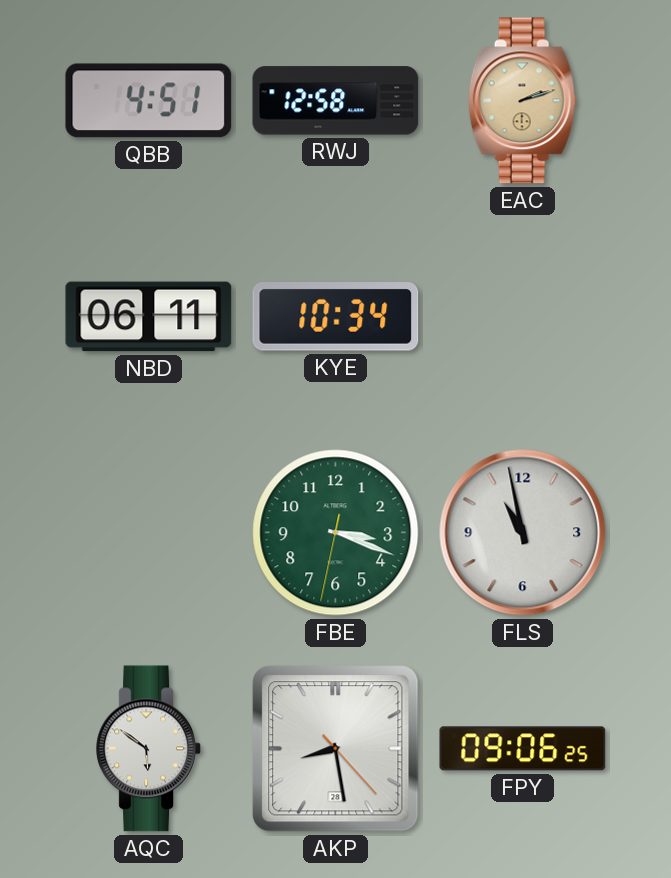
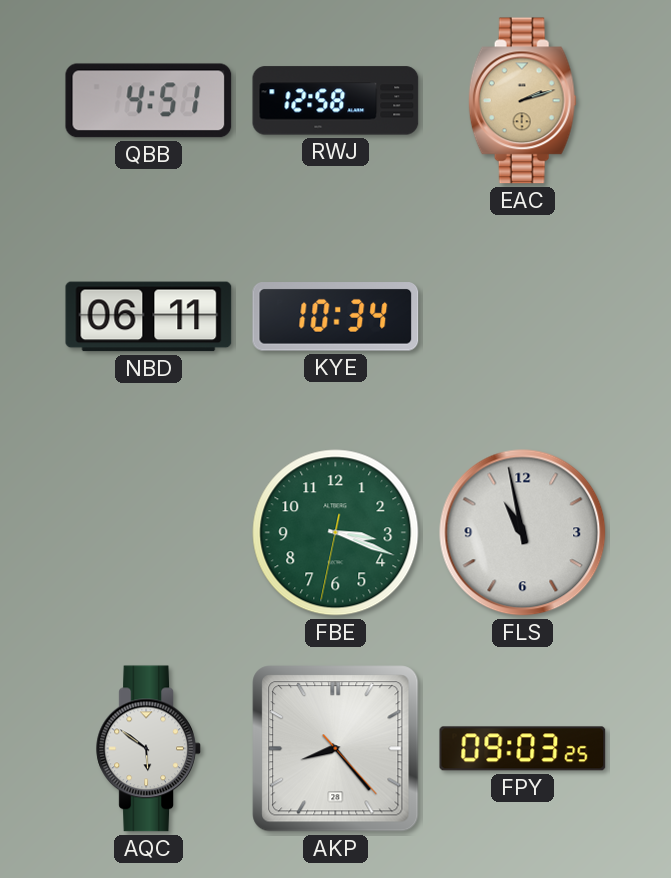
AKP: 8:28 -> 8:23 (336, 749)
FPY: 09:06 -> 09:03 (523, 749)
